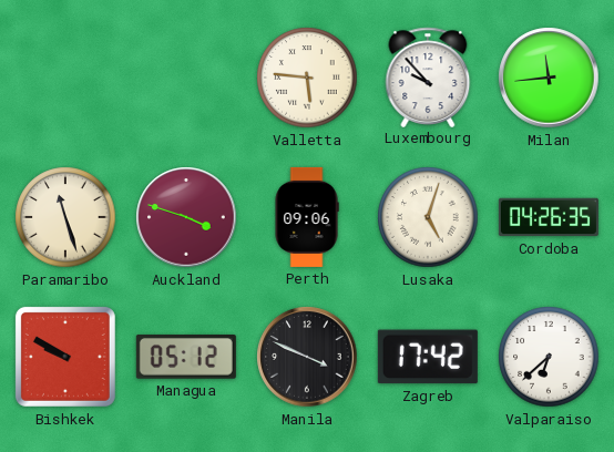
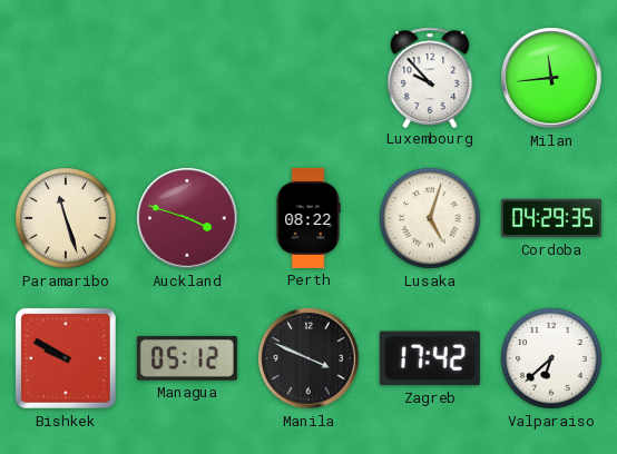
Valletta: 5:46 -> none (307, 78)
Perth: 09:06 -> 08:22 (308, 218)
Cordoba: 04:26 -> 04:29 (551, 218)
